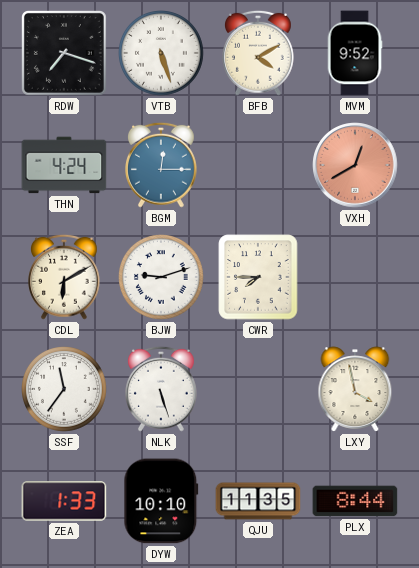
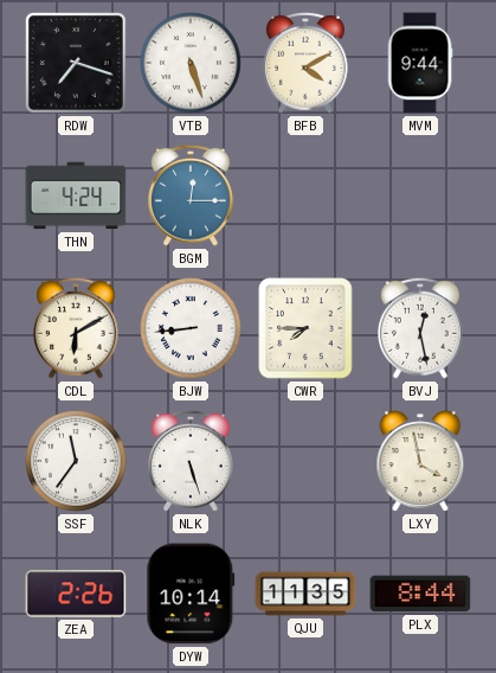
MVM: 9:52 -> 9:44 (420, 63)
VXH: 12:40 -> none (355, 165)
BJW: 9:12 -> 8:44 (192, 329)
BVJ: none -> 12:28 (421, 328)
ZEA: 1:33 -> 2:26 (76, 594)
DYW: 10:10 -> 10:14 (191, 594)
